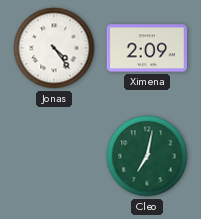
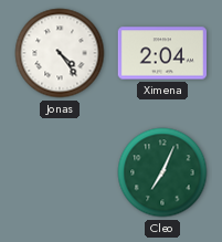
Ximena: 2:09 -> 2:04 (161, 53)
Cleo: 7:02 -> 7:04 (162, 172)
